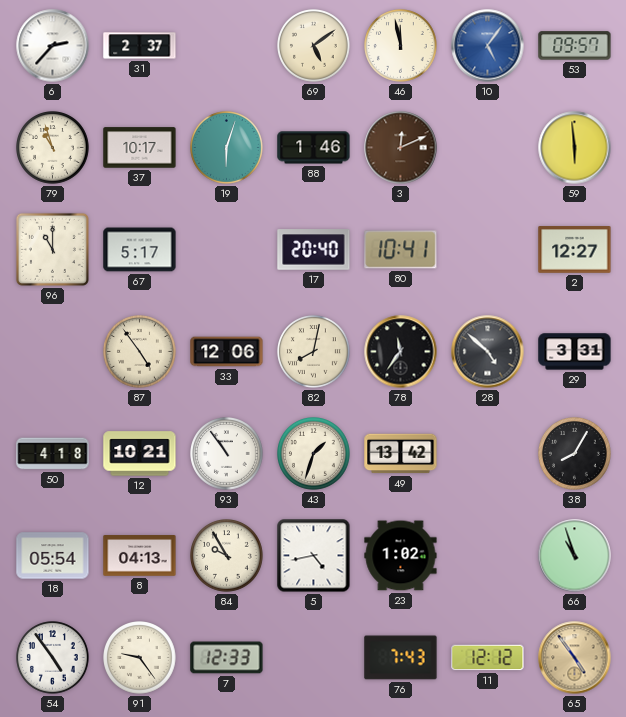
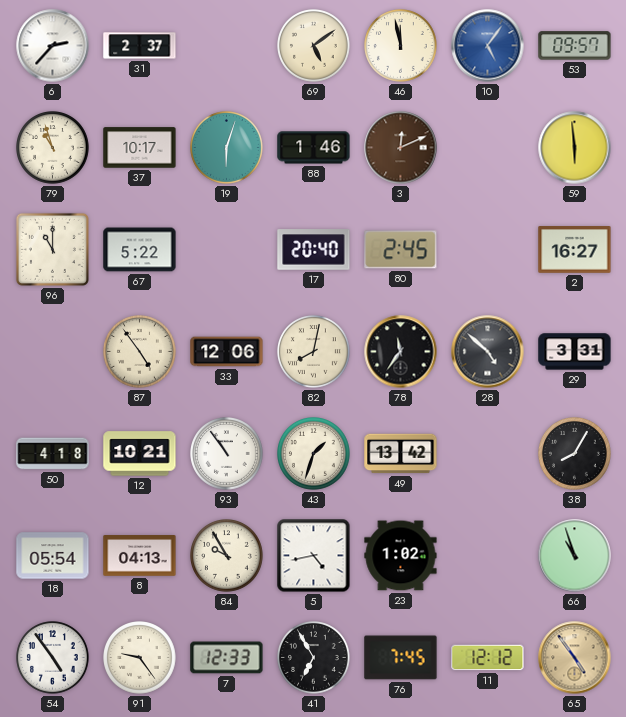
67: 5:17 -> 5:22 (140, 250)
80: 10:41 -> 2:45 (401, 250)
2: 12:27 -> 16:27 (575, 250)
41: none -> 6:55 (314, 658)
76: 7:43 -> 7:45 (401, 658)
